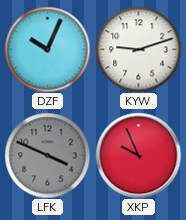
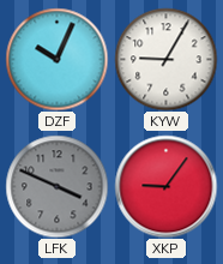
KYW: 9:12 -> 9:05 (165, 59)
XKP: 9:56 -> 9:06 (165, 186)
